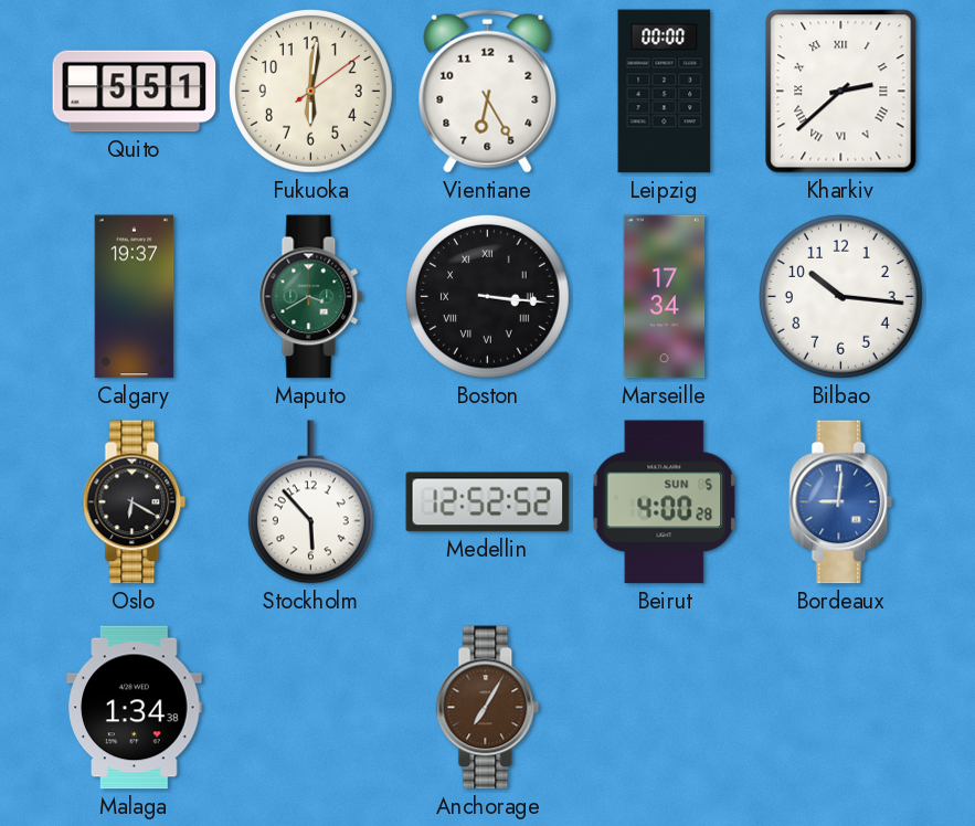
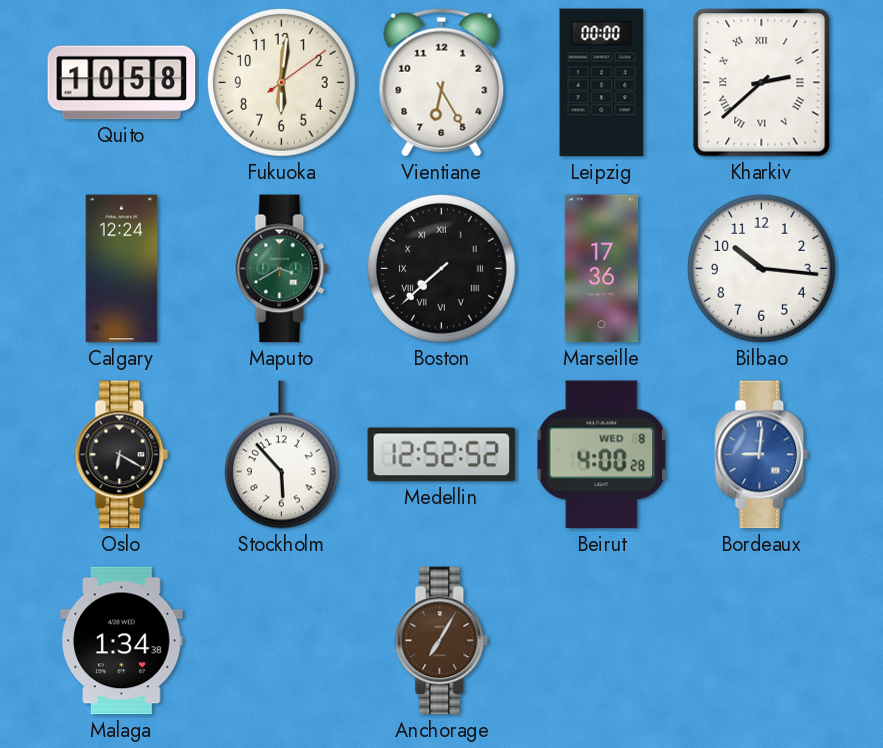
Quito: 5:51 -> 10:58 (122, 83)
Calgary: 19:37 -> 12:24 (122, 269)
Boston: 3:16 -> 7:38 (441, 268)
Marseille: 17:34 -> 17:36 (602, 269)
Beirut date: SUN 5 -> WED 8 (602, 455)
